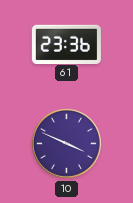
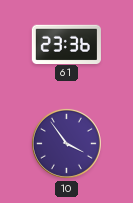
10: 3:49 -> 3:54 (66, 143)
